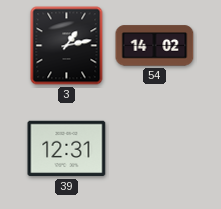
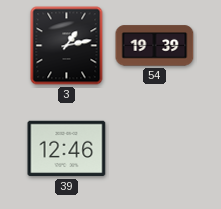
54: 14:02 -> 19:39 (155, 46)
39: 12:31 -> 12:46 (67, 149)
